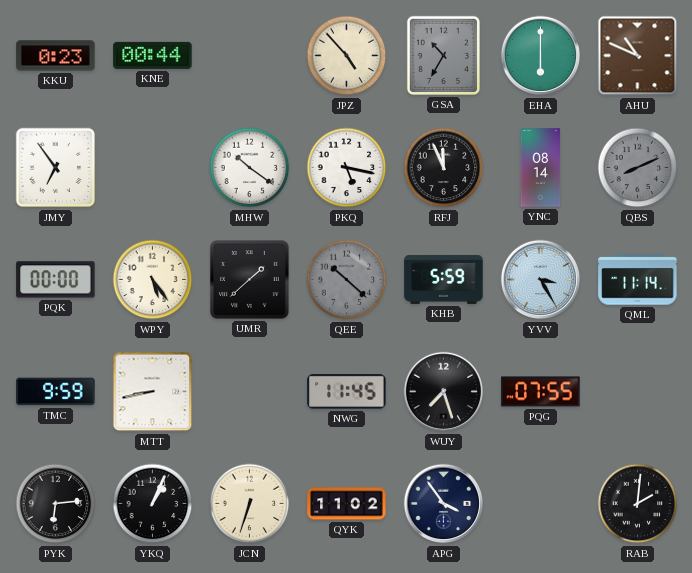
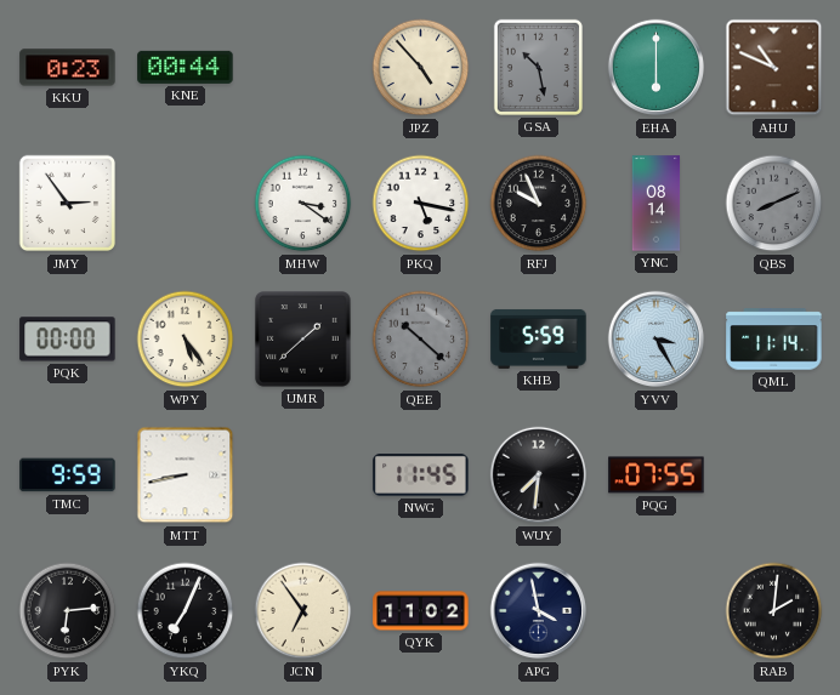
GSA: 10:35 -> 10:28 (538, 67)
JMY: 6:54 -> 2:54 (68, 204)
MHW: 10:21 -> 3:21 (303, 204)
RFJ: 11:56 -> 9:56 (539, 204)
WUY: 7:27 -> 7:31 (539, 475)
YKQ: 1:04 -> 7:04 (186, 611)
JCN: 6:33 -> 6:54 (303, 611)
APG: 3:54 -> 3:58 (539, 611)
